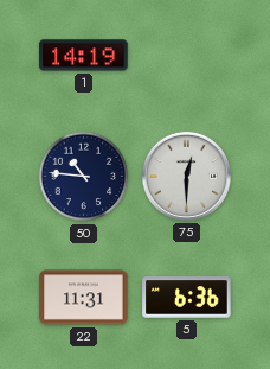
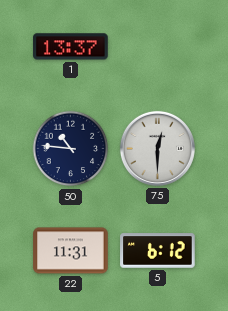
1: 14:19 -> 13:37 (71, 47)
5: 6:36 -> 6:12 (158, 251)
